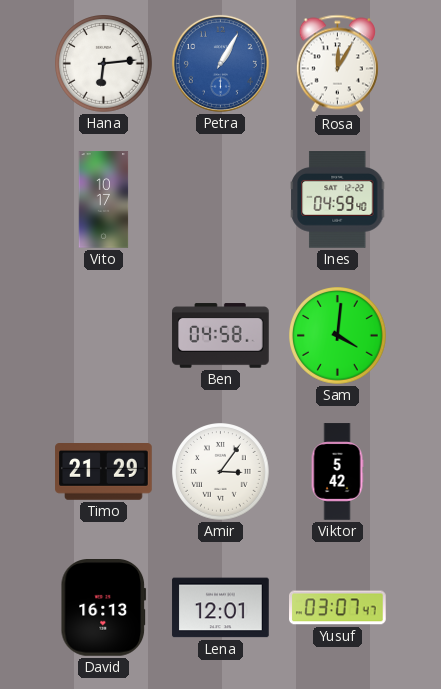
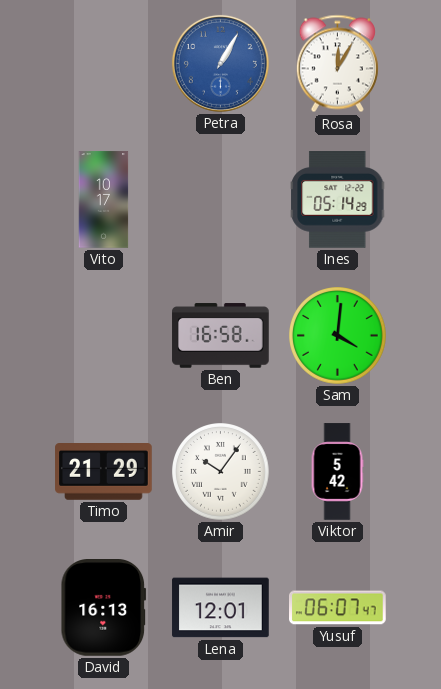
Hana: 6:14 -> none (104, 64)
Ines: 04:59 -> 05:14 (338, 200)
Ben: 04:58 -> 16:58 (221, 336)
Amir: 3:06 -> 10:06 (221, 472)
Yusuf: 03:07 -> 06:07 (338, 608)
